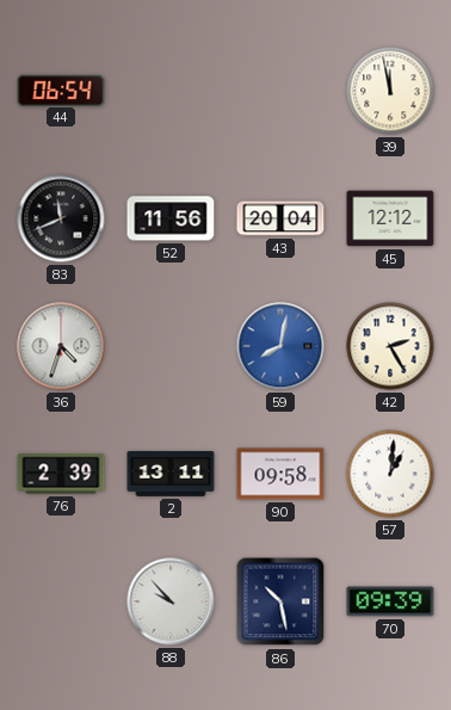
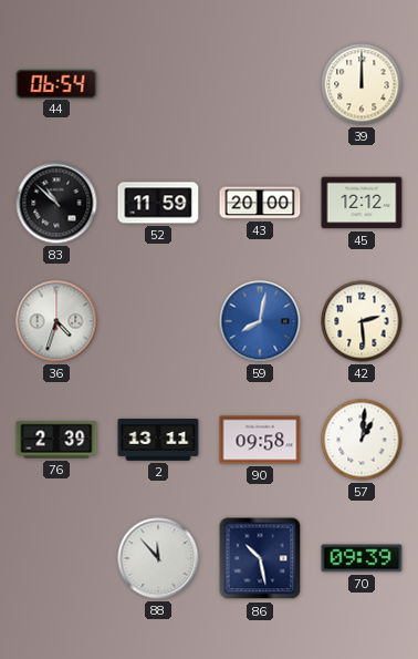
39: 11:58 -> 12:00 (362, 84)
83: 11:41 -> 10:52 (56, 203)
52: 11:56 -> 11:59 (158, 203)
43: 20:04 -> 20:00 (260, 203)
42: 2:25 -> 2:29 (362, 321)
88: 9:53 -> 11:53 (158, 558)
